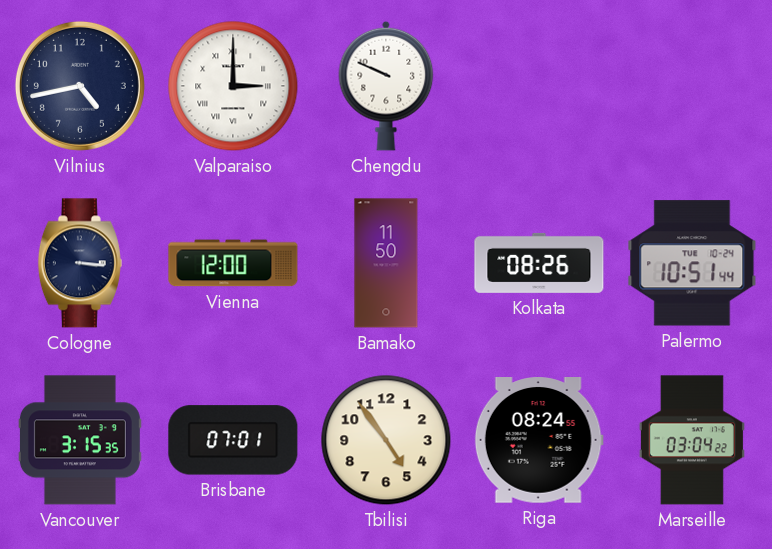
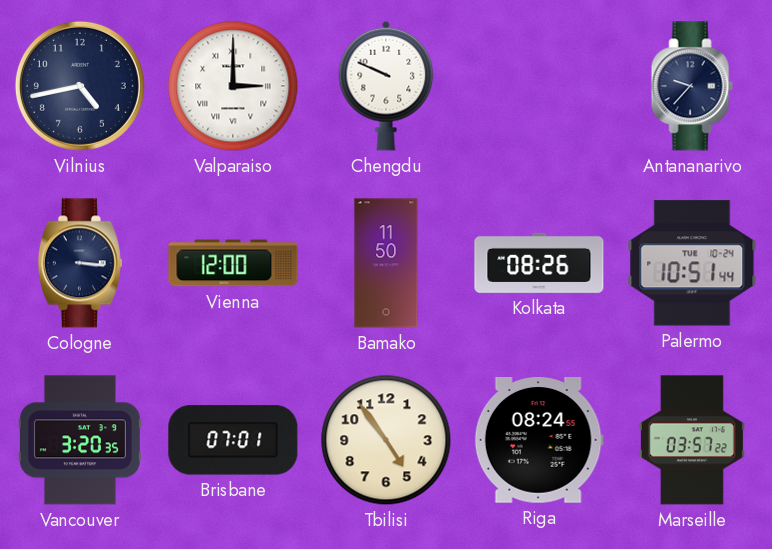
Antananarivo: none -> 9:37 (692, 86)
Vancouver: 3:15 -> 3:20 (80, 440)
Marseille: 03:04 -> 03:57 (692, 440)
